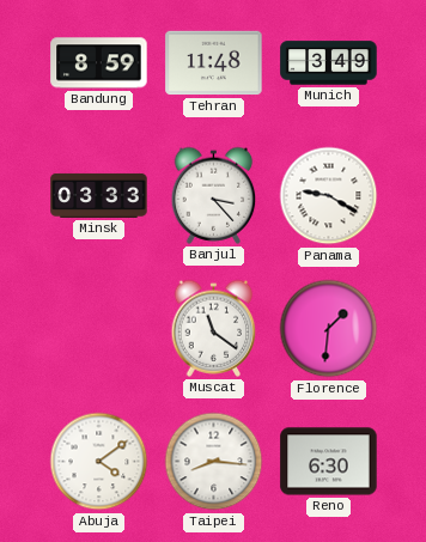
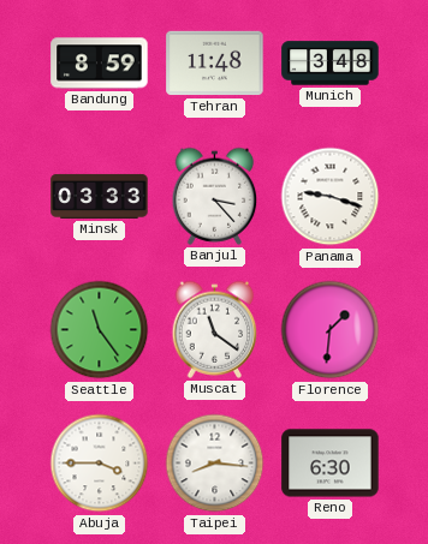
Munich: 3:49 -> 3:48 (331, 64)
Panama: 9:20 -> 9:18 (331, 197)
Seattle: none -> 11:24 (100, 330)
Abuja: 4:09 -> 3:45 (100, 464)
